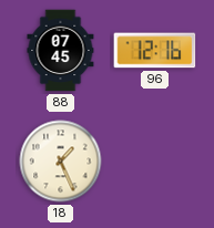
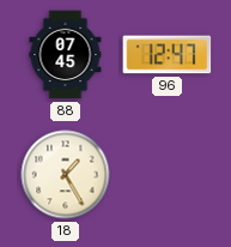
96: 12:16 -> 12:47 (168, 55)
18: 1:26 -> 1:25 (66, 175)
